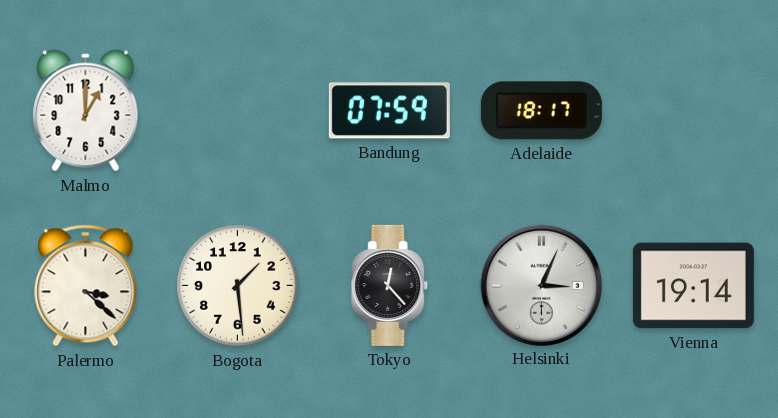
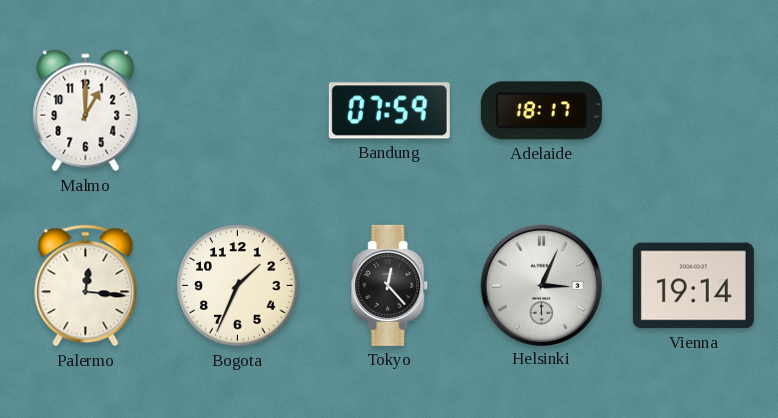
Palermo: 3:22 -> 12:16 (86, 286)
Bogota: 1:29 -> 1:34 (238, 286)
